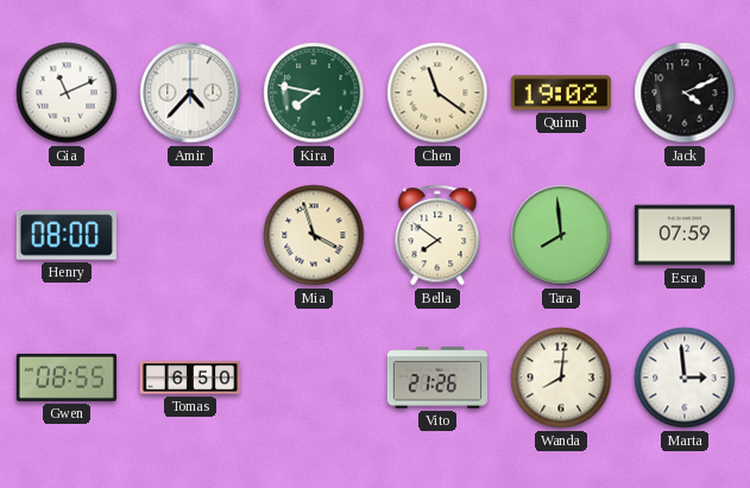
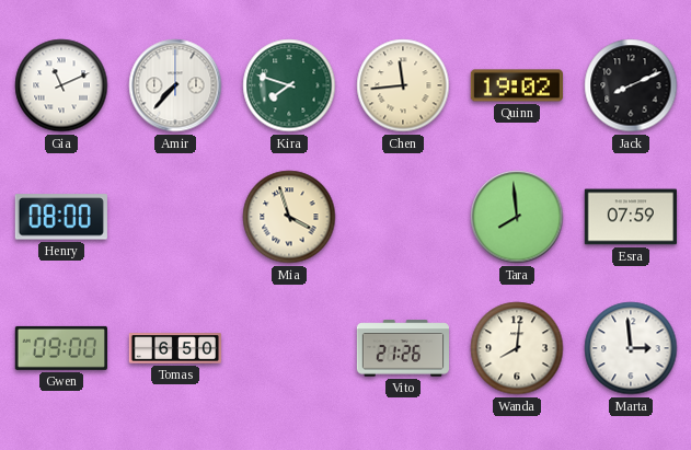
Amir: 4:37 -> 7:37 (175, 85)
Kira: 7:47 -> 7:48 (289, 85)
Chen: 11:21 -> 11:44 (403, 85)
Jack: 4:11 -> 8:11 (631, 85)
Bella: 7:51 -> none (437, 235)
Gwen: 08:55 -> 09:00 (61, 348)
